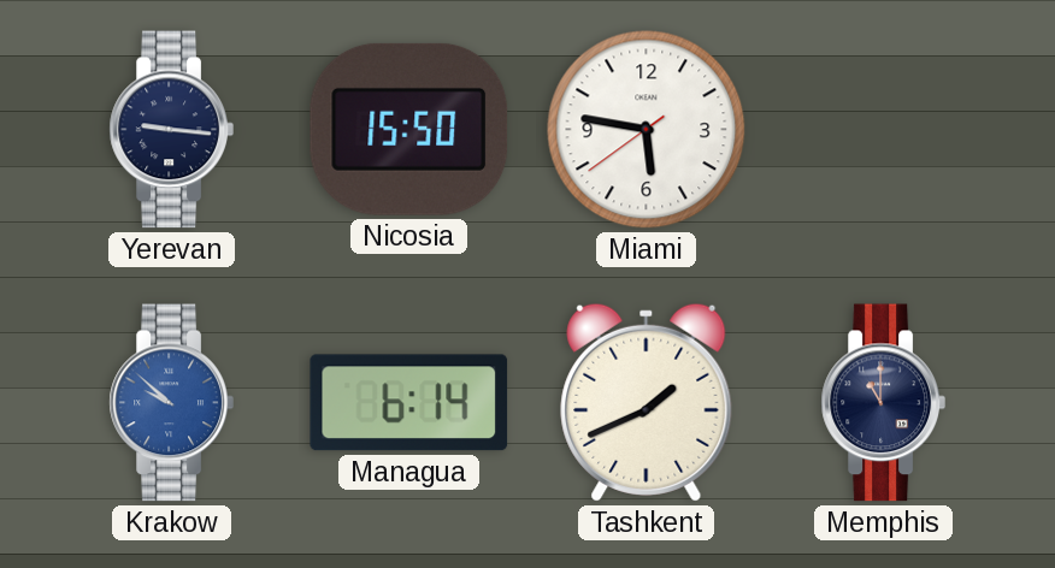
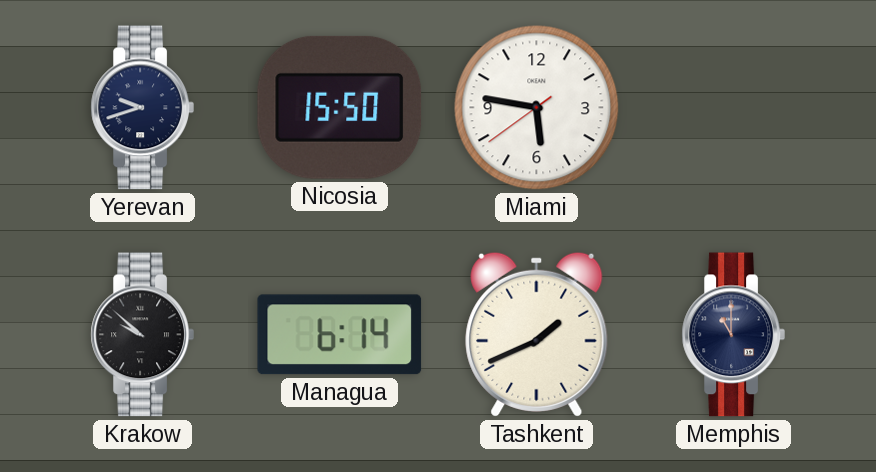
Yerevan: 9:16 -> 9:42 (142, 108)
Krakow dial: blue -> black (142, 335)
